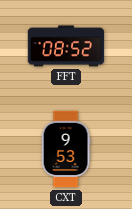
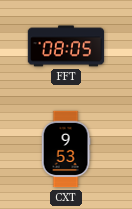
FFT: 08:52 -> 08:05 (66, 46)
